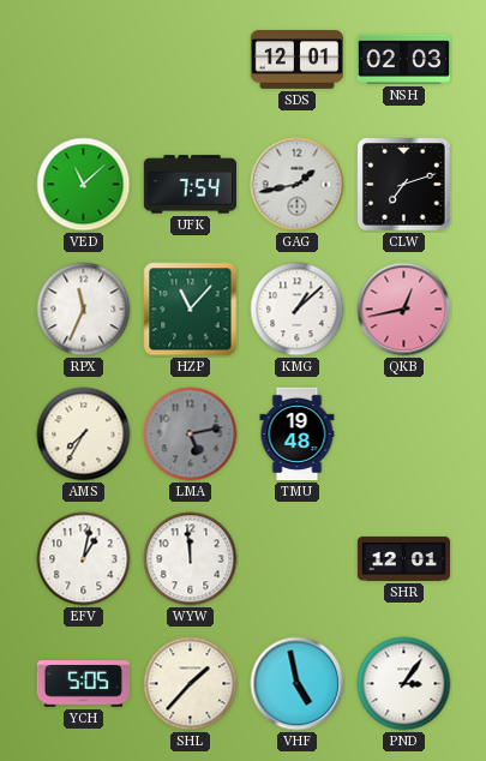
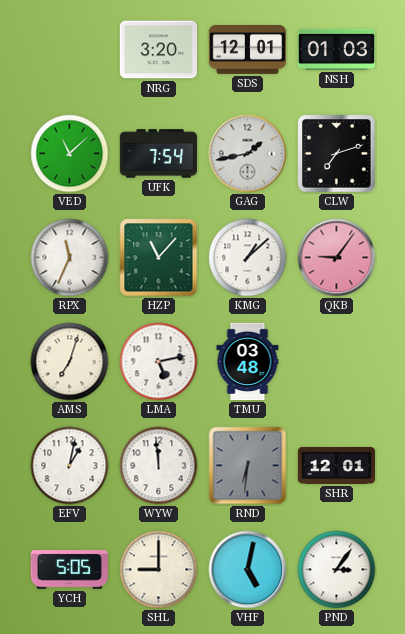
NRG: none -> 3:20 (158, 50)
NSH: 02:03 -> 01:03 (336, 49)
QKB: 12:43 -> 9:06 (337, 258)
AMS: 7:35 -> 7:03 (70, 362)
LMA dial: grey -> white (159, 362)
TMU: 19:48 -> 03:48 (248, 362)
RND: none -> 6:31 (248, 466)
SHL: 1:37 -> 9:00 (159, 570)
VHF: 4:58 -> 5:02 (248, 570)
